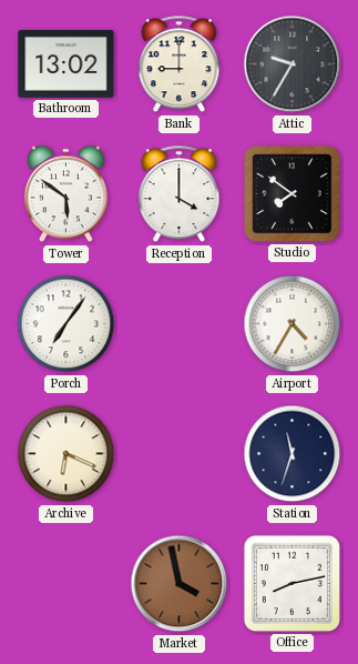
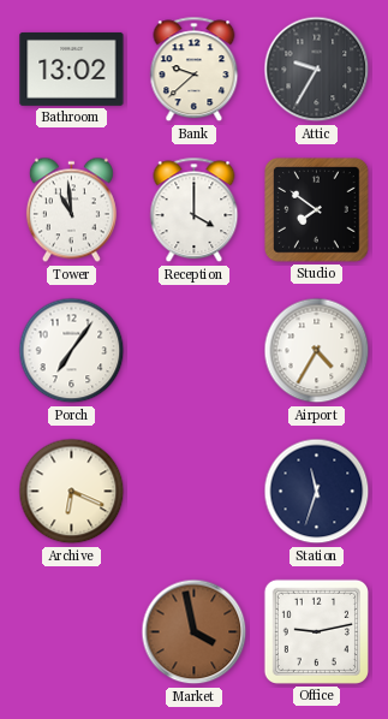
Bank: 9:00 -> 9:38 (195, 70)
Tower: 5:51 -> 10:59 (71, 210)
Office: 8:13 -> 9:13 (316, 631)
